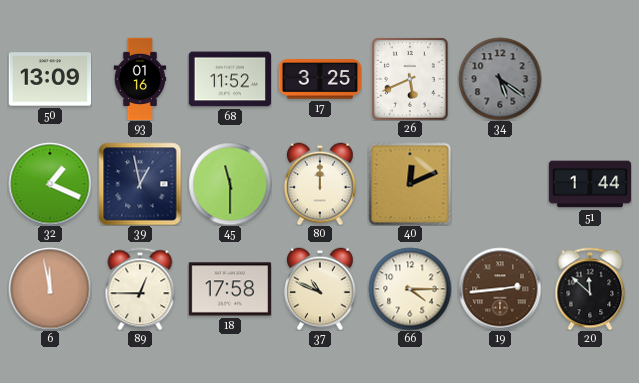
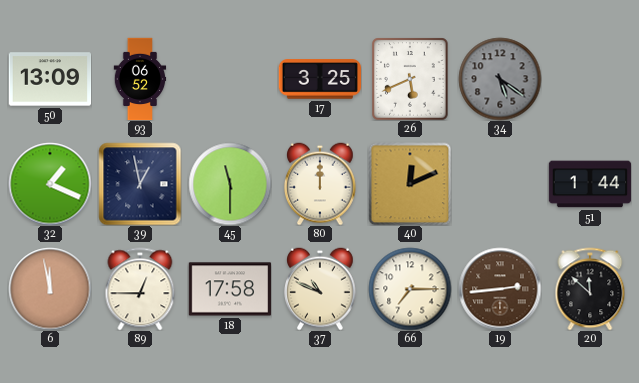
93: 01:16 -> 06:52 (140, 79)
68: 11:52 -> none (229, 79)
66: 4:15 -> 7:15 (410, 289)
